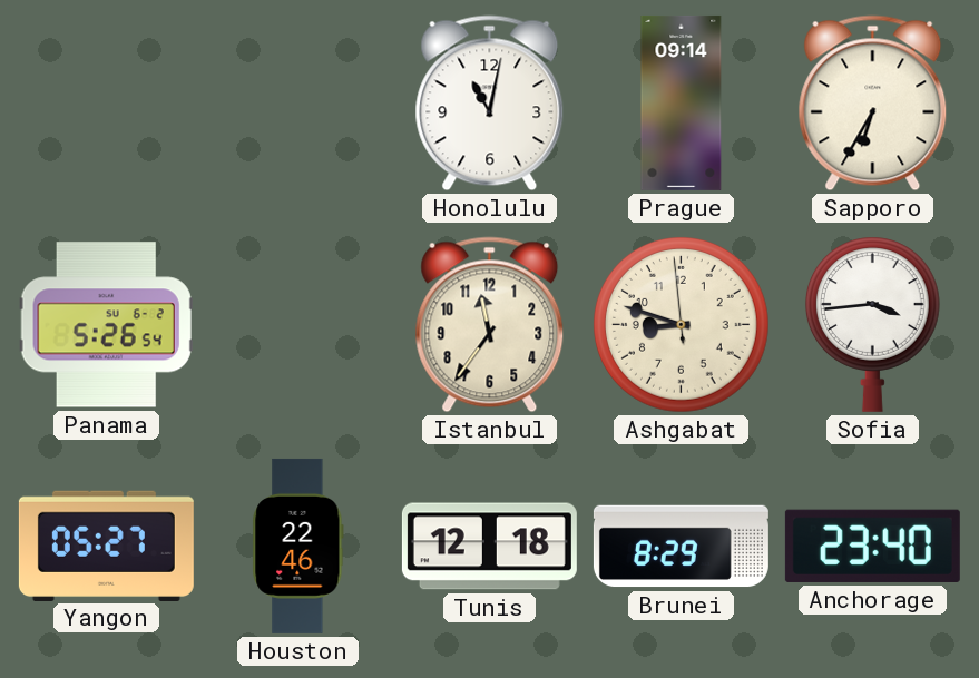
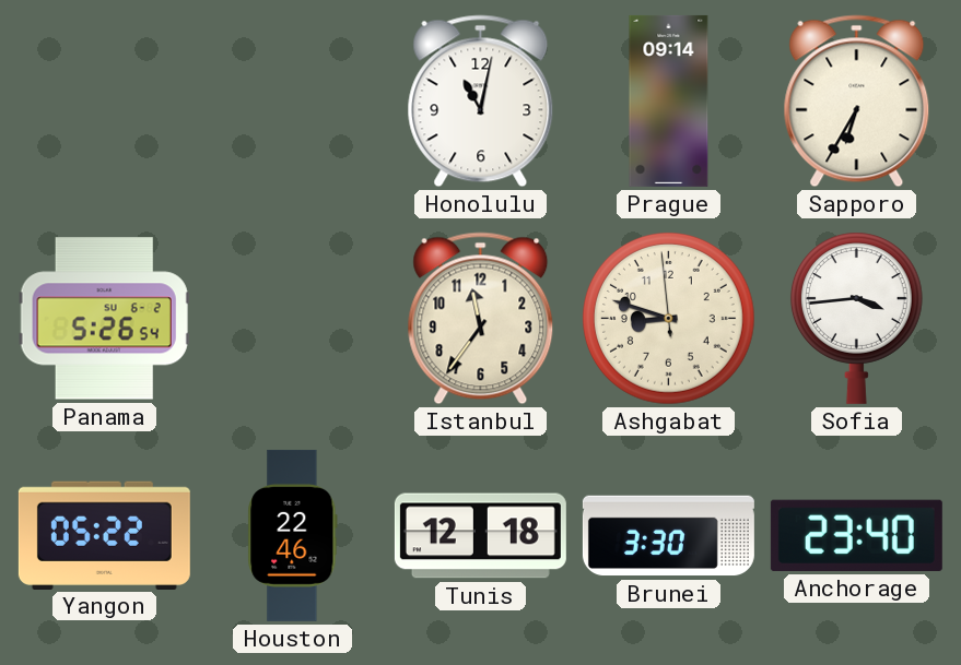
Yangon: 05:27 -> 05:22 (104, 535)
Brunei: 8:29 -> 3:30 (668, 536)
